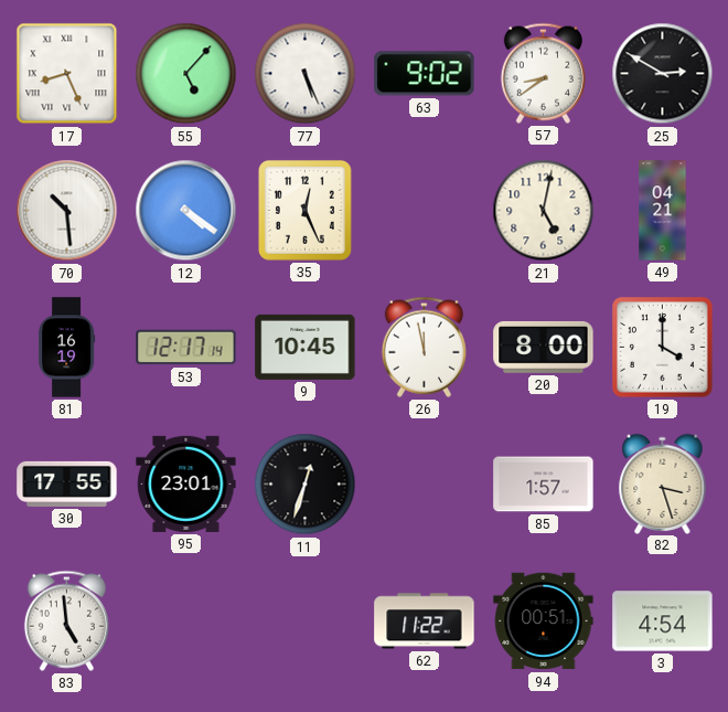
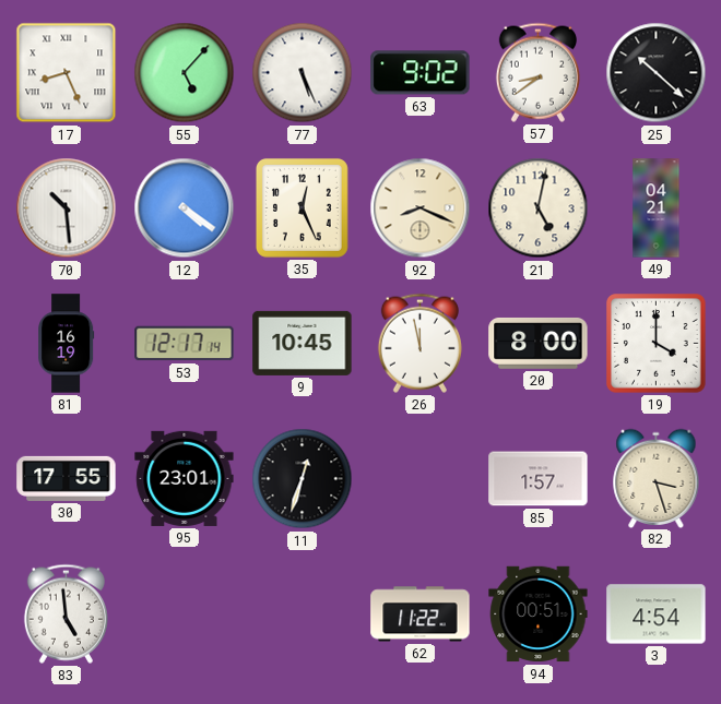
25: 2:50 -> 10:22 (657, 73)
92: none -> 8:19 (421, 208)
